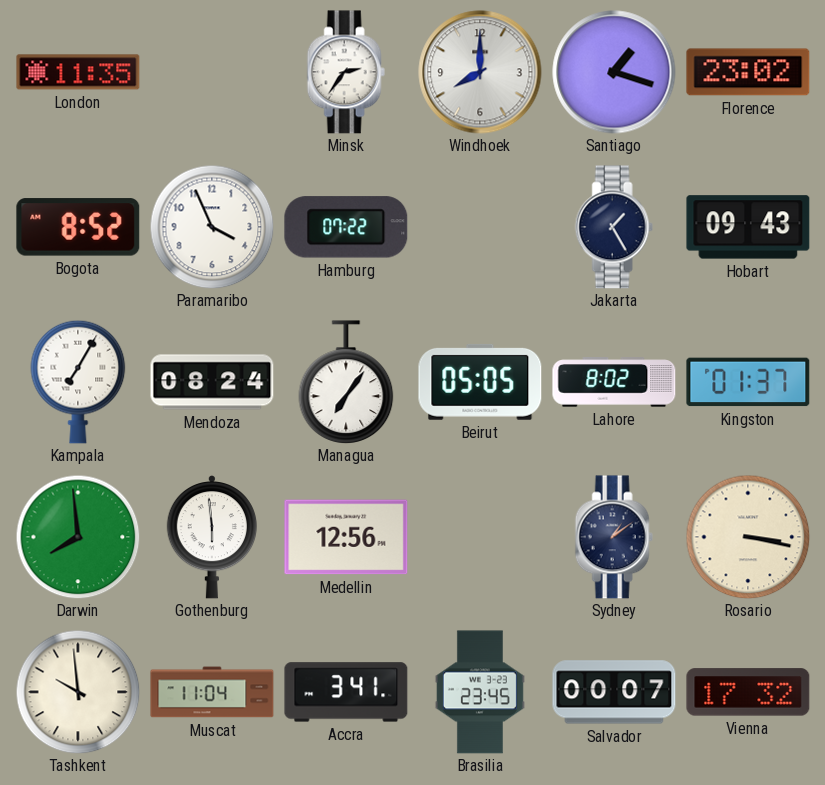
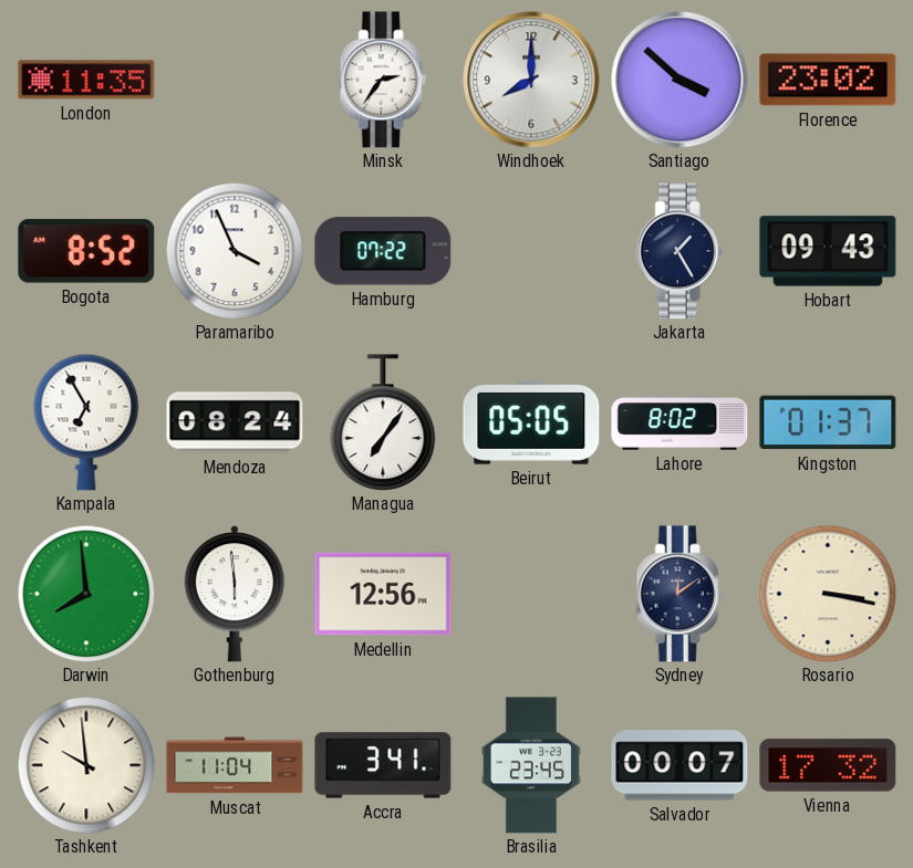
Santiago: 1:18 -> 3:52 (679, 80)
Kampala: 7:05 -> 6:55 (86, 422)
Sydney: 1:09 -> 12:09 (679, 594)
